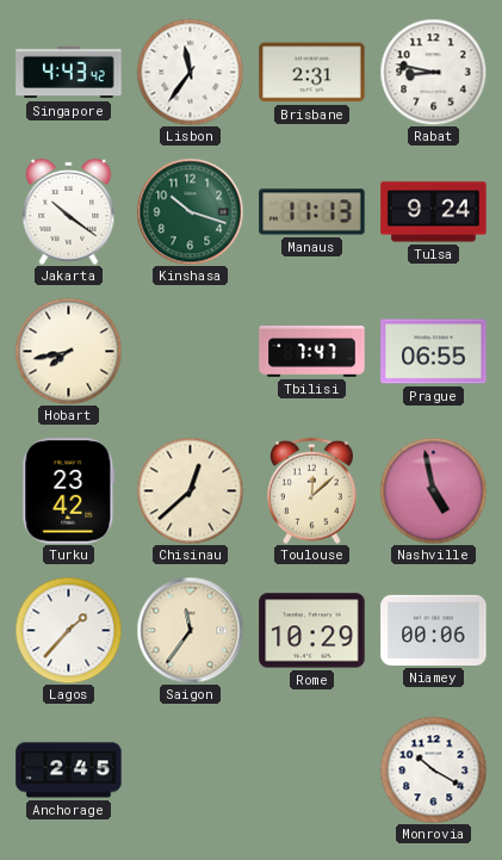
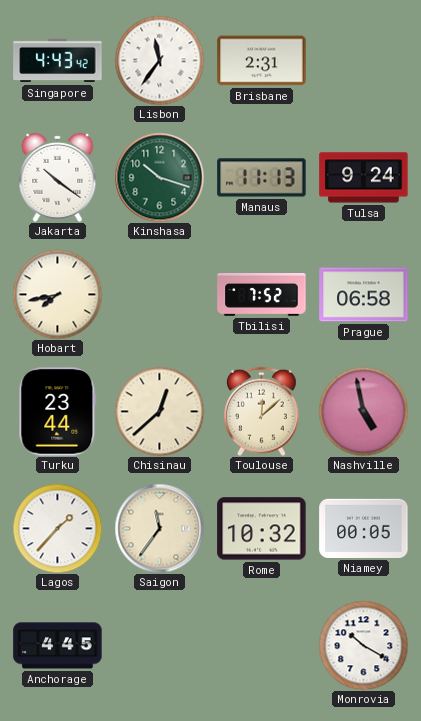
Rabat: 8:47 -> none (433, 72)
Tbilisi: 7:47 -> 7:52 (262, 295)
Prague: 06:55 -> 06:58 (364, 295)
Turku: 23:42 -> 23:44 (58, 412)
Rome: 10:29 -> 10:32 (262, 529)
Niamey: 00:06 -> 00:05 (364, 528)
Anchorage: 2:45 -> 4:45 (58, 646)
